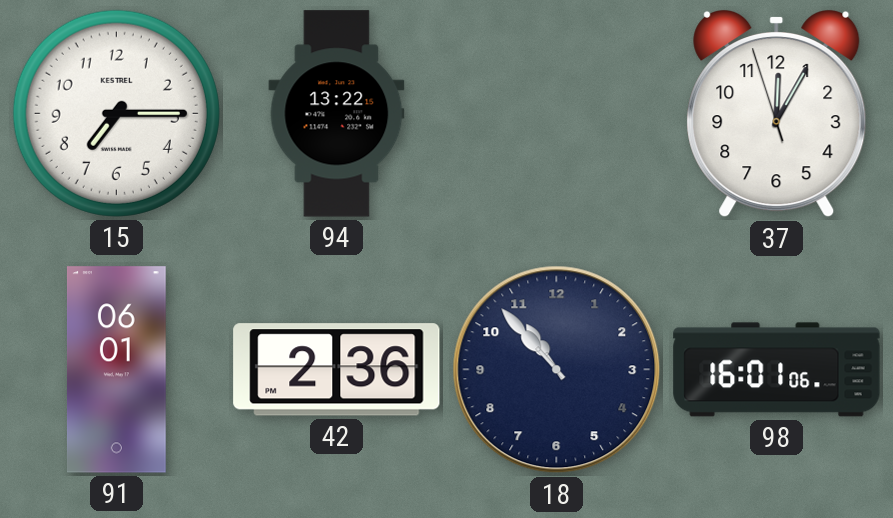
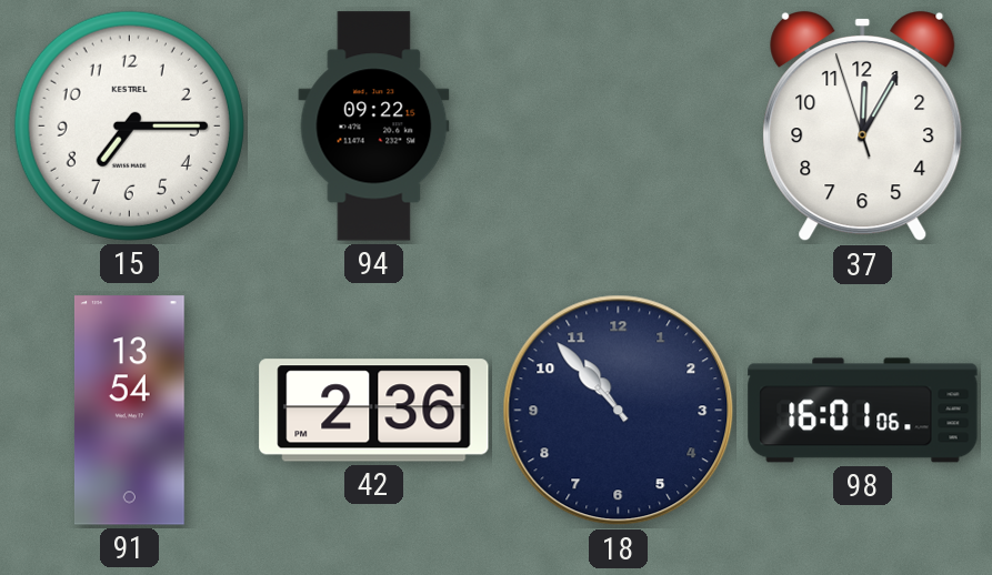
94: 13:22 -> 09:22 (374, 127)
91: 06:01 -> 13:54 (129, 411)
